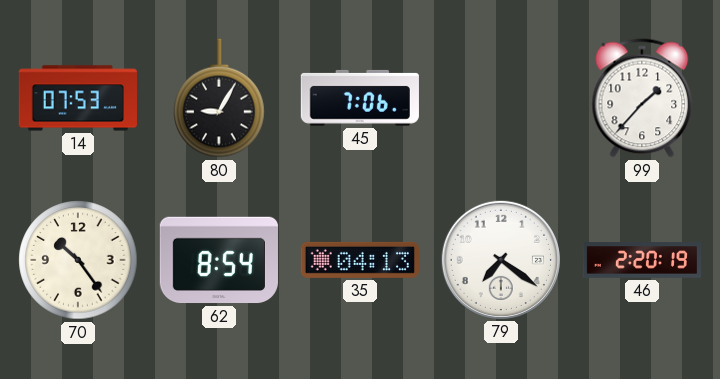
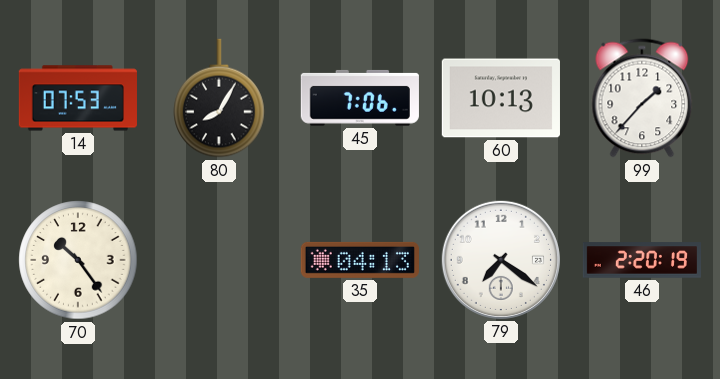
80: 9:05 -> 8:05 (219, 98)
60: none -> 10:13 (501, 98)
62: 8:54 -> none (219, 260)
